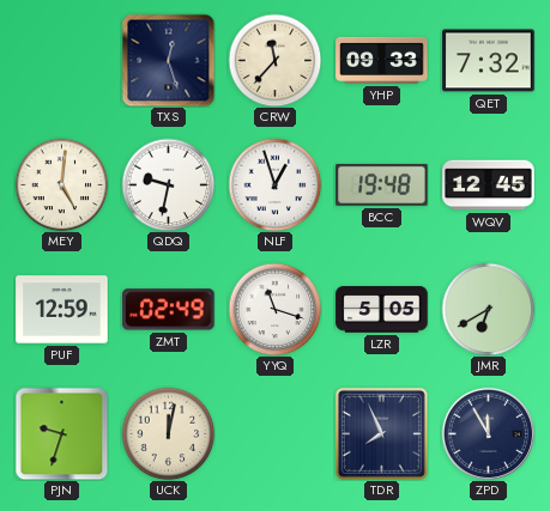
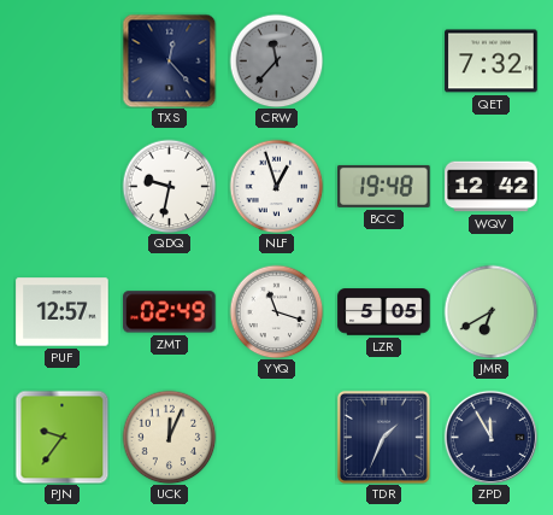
TXS: 12:27 -> 12:23 (169, 60)
CRW dial: cream -> grey (276, 60)
YHP: 09:33 -> none (382, 60)
MEY: 5:01 -> none (61, 184)
WQV: 12:45 -> 12:42 (492, 187)
PUF: 12:59 -> 12:57 (63, 312)
PJN: 9:33 -> 9:36 (61, 437)
UCK: 12:02 -> 12:04 (169, 437)
TDR: 7:56 -> 1:34 (383, 437)
